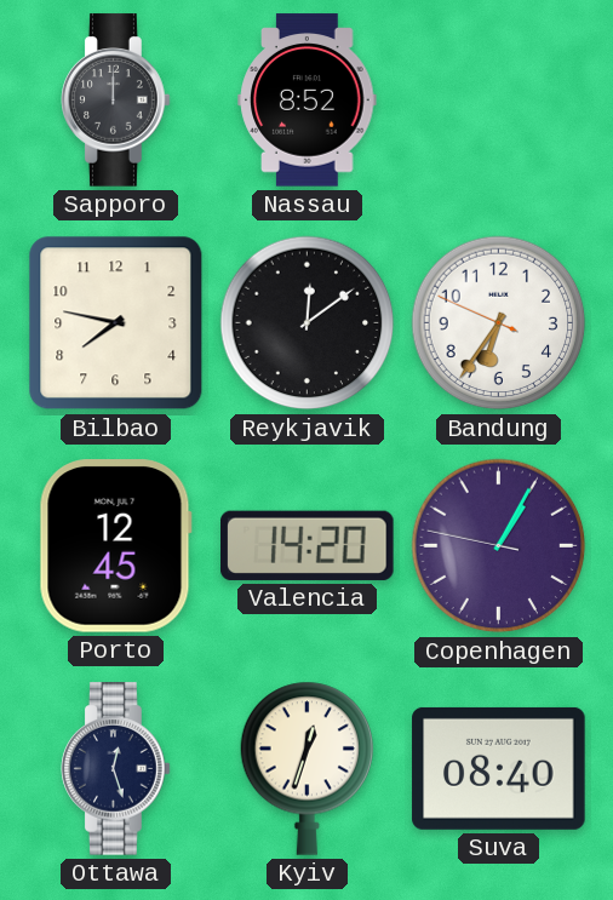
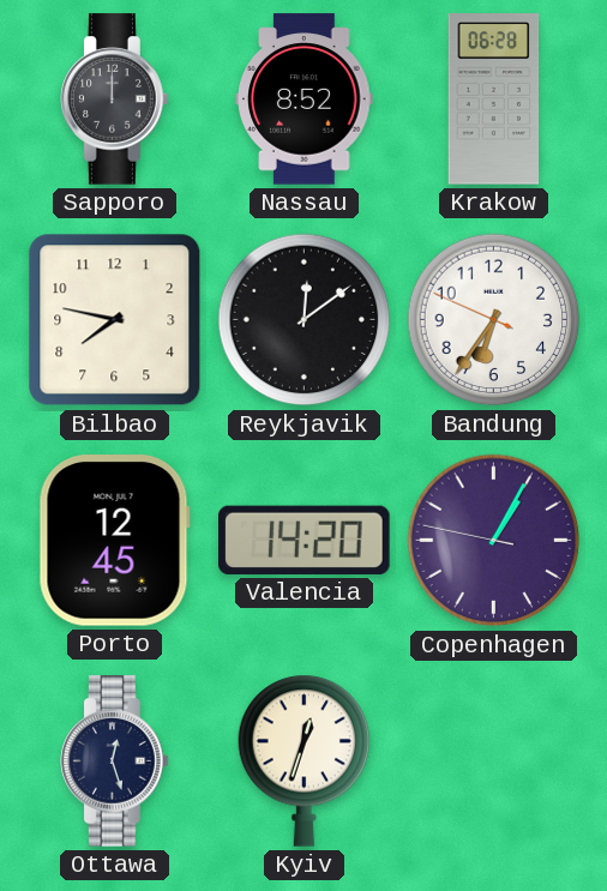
Krakow: none -> 06:28 (494, 100)
Suva: 08:40 -> none (499, 768)
